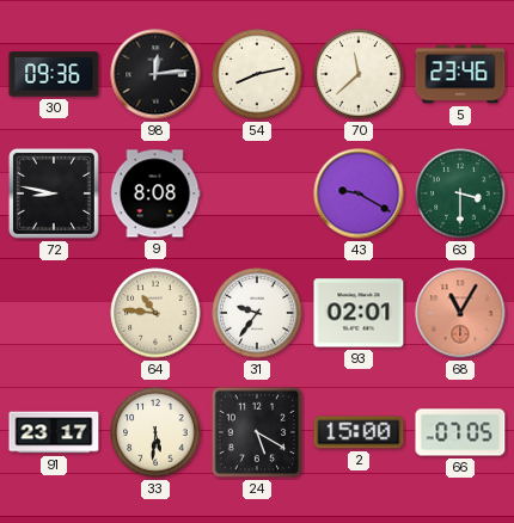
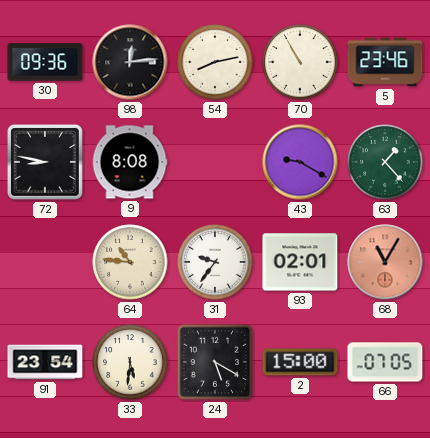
70: 11:38 -> 10:55 (300, 62)
63: 3:30 -> 1:23 (385, 162)
91: 23:17 -> 23:54 (45, 362)
